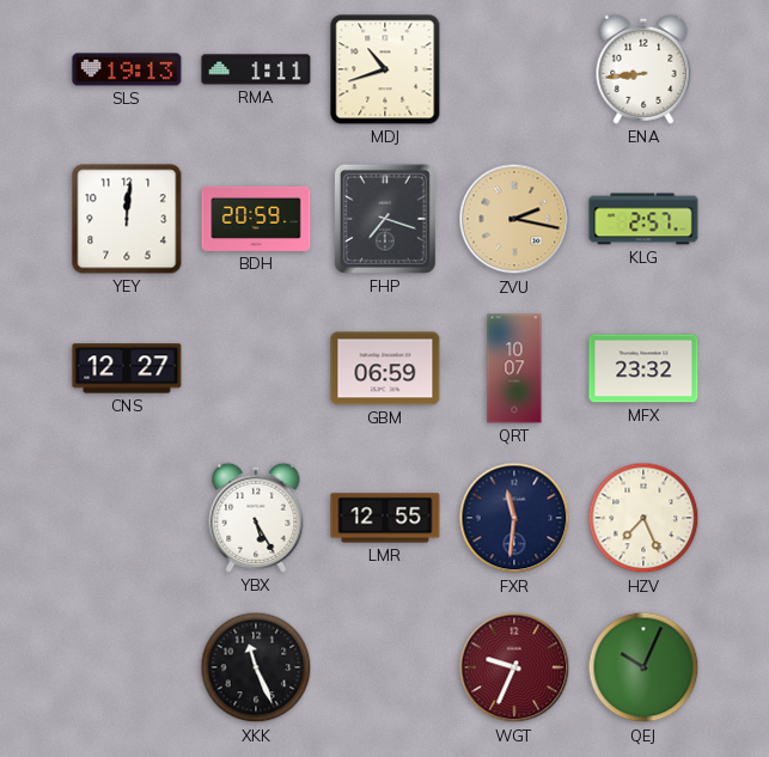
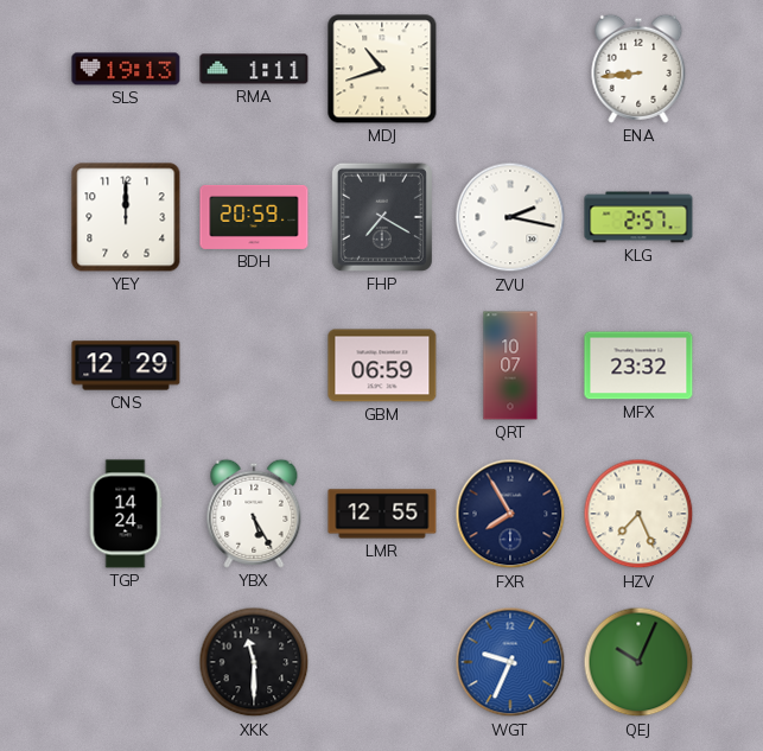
YEY: 12:01 -> 12:00 (126, 217)
FHP: 7:18 -> 7:20 (382, 217)
ZVU dial: champagne -> white (510, 217)
CNS: 12:27 -> 12:29 (126, 365)
TGP: none -> 14:24 (126, 514)
FXR: 11:31 -> 7:55 (510, 514)
XKK: 11:26 -> 11:30 (254, 662)
WGT dial: burgundy -> blue (510, 662)
